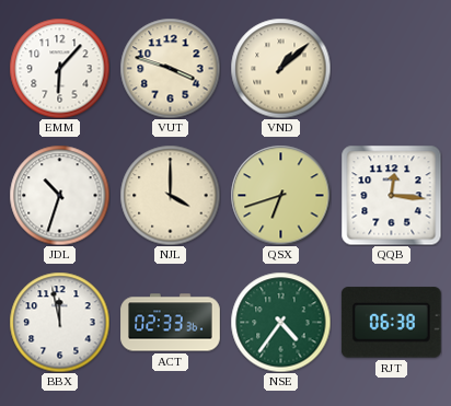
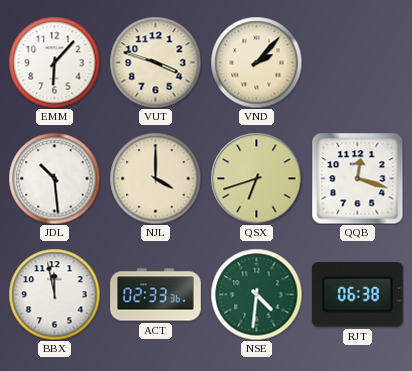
VND: 1:08 -> 2:07 (256, 62)
JDL: 10:33 -> 10:29 (54, 178)
QQB: 12:16 -> 12:18 (357, 178)
NSE: 4:36 -> 4:31 (256, 294)
